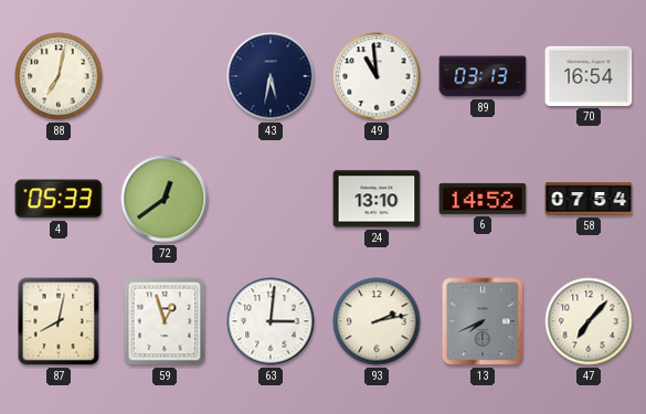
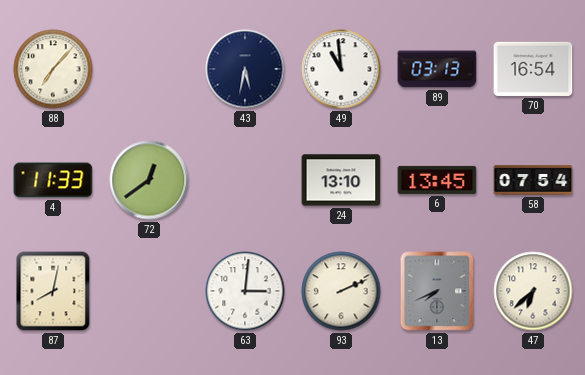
88: 7:02 -> 7:07 (53, 69)
4: 05:33 -> 11:33 (53, 180)
6: 14:52 -> 13:45 (437, 180)
59: 12:57 -> none (165, 321)
93: 2:13 -> 2:11 (341, 291)
47: 7:07 -> 6:38 (533, 291)
